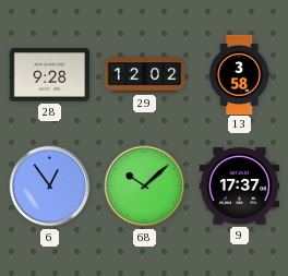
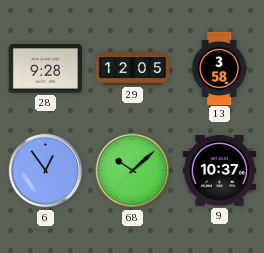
29: 12:02 -> 12:05 (132, 69)
9: 17:37 -> 10:37 (219, 171)
